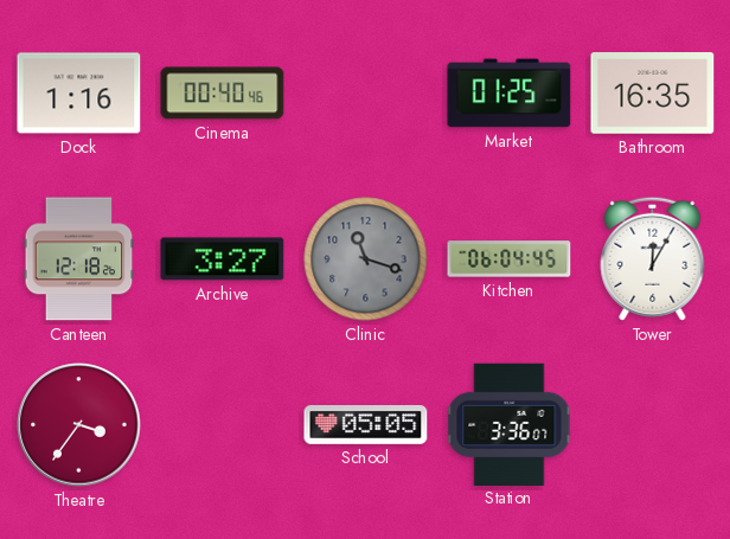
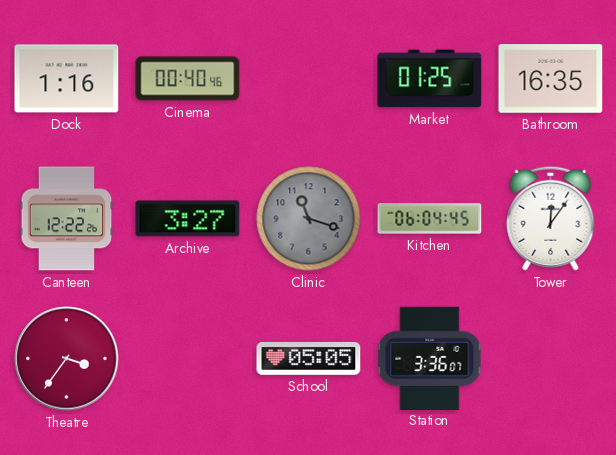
Canteen: 12:18 -> 12:22 (67, 219)
Tower: 12:05 -> 12:06 (551, 218)
